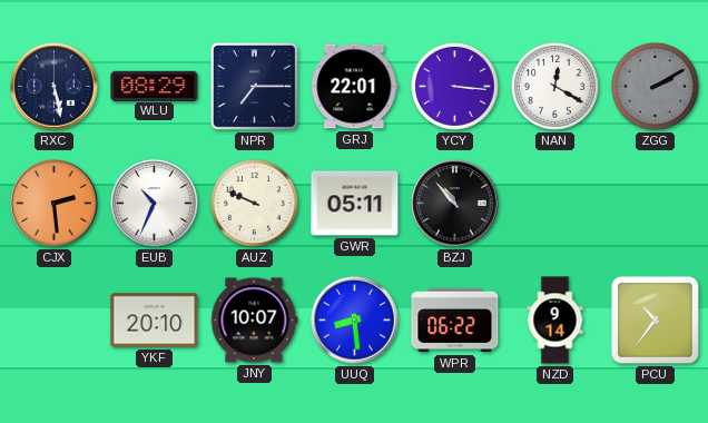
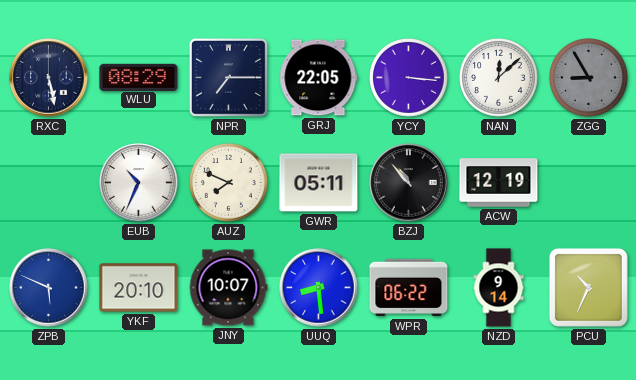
GRJ: 22:01 -> 22:05 (319, 78)
NAN: 12:20 -> 12:08 (499, 78)
ZGG: 2:10 -> 8:55 (589, 78)
CJX: 2:29 -> none (55, 204)
AUZ: 9:49 -> 7:49 (229, 183)
ACW: none -> 12:19 (499, 183)
ZPB: none -> 5:49 (49, 288)
PCU: 10:36 -> 10:34 (588, 287)
